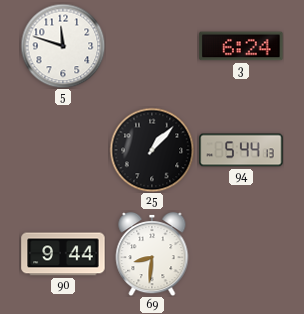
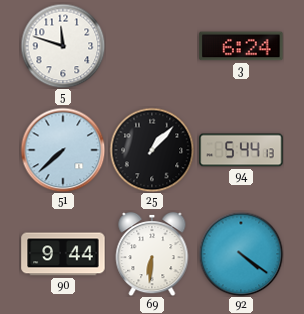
51: none -> 7:38 (63, 150)
69: 8:31 -> 6:31 (152, 254)
92: none -> 4:21 (241, 254)
